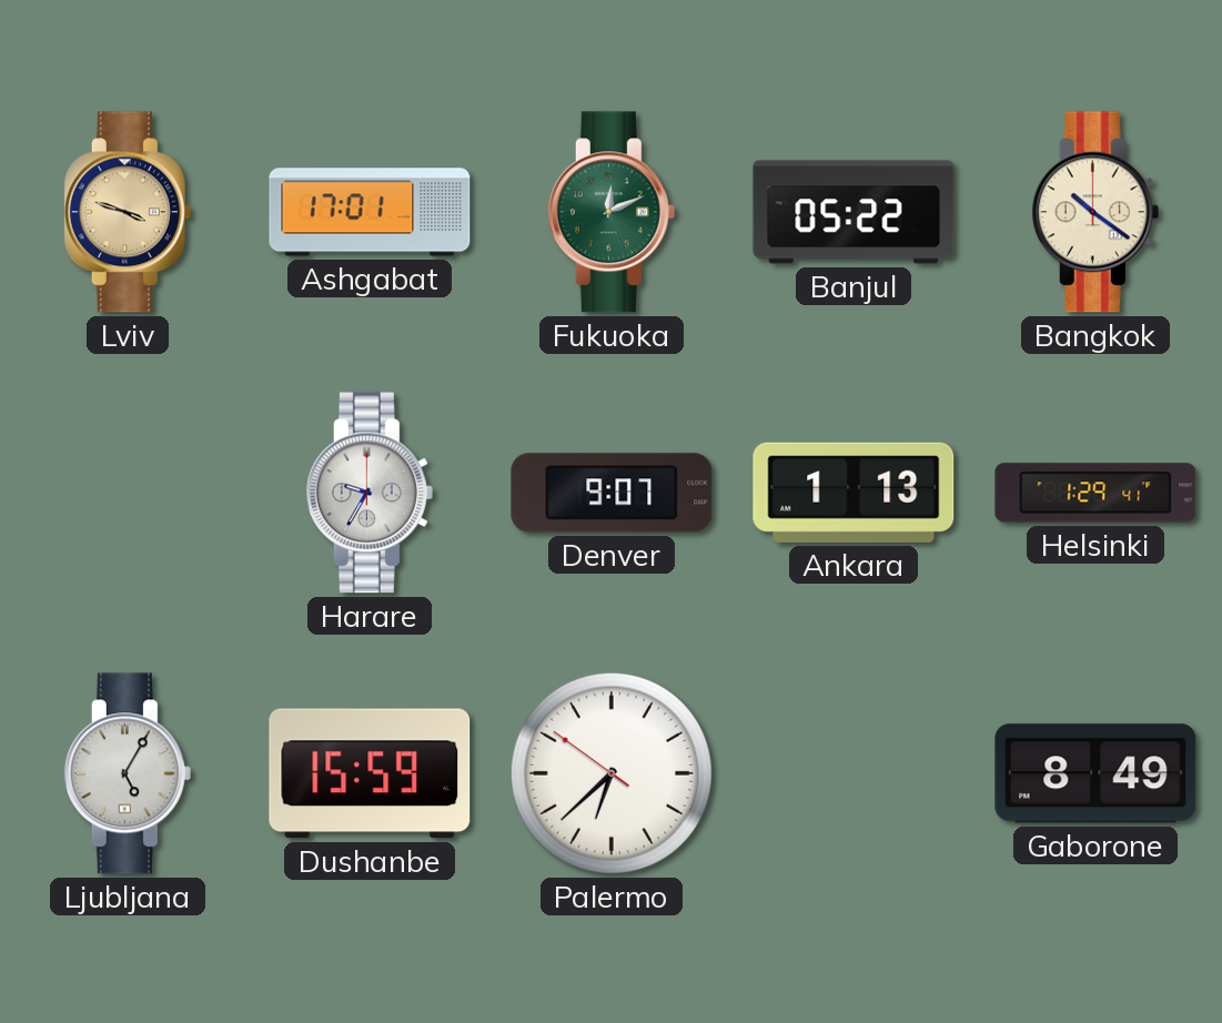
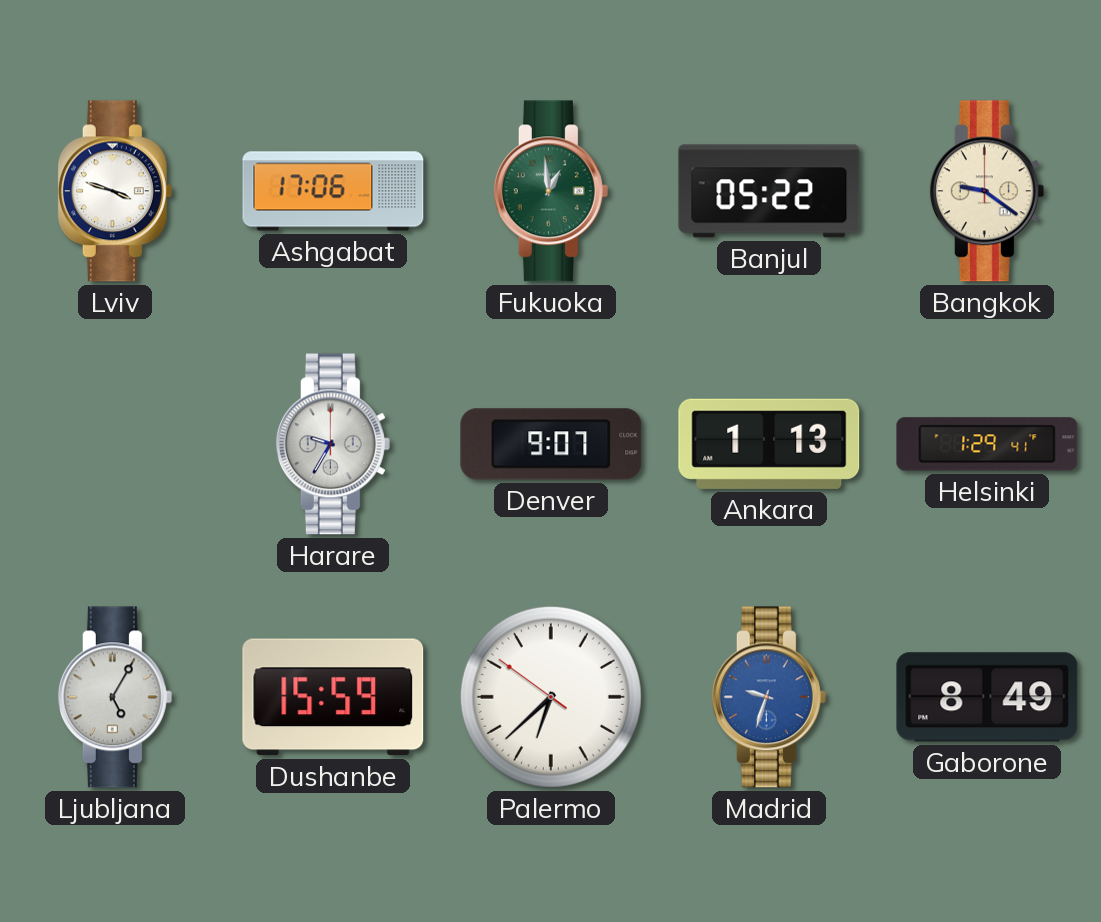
Lviv dial: champagne -> white (115, 191)
Ashgabat: 17:01 -> 17:06 (333, 191)
Fukuoka: 12:11 -> 12:59 (551, 191)
Bangkok: 10:21 -> 9:21 (987, 191)
Madrid: none -> 9:33 (769, 697)
